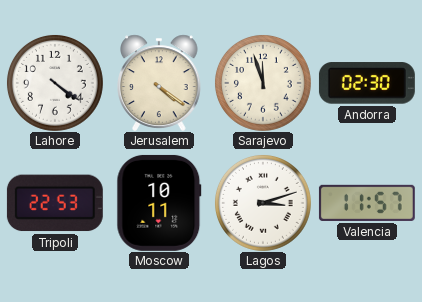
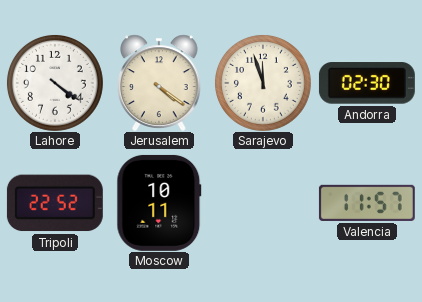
Tripoli: 22:53 -> 22:52 (55, 203)
Lagos: 3:12 -> none (263, 203)
